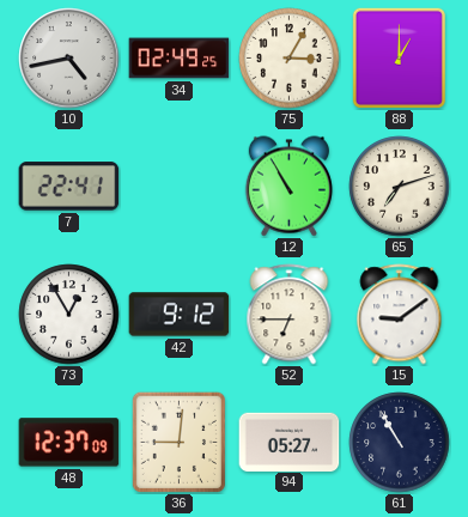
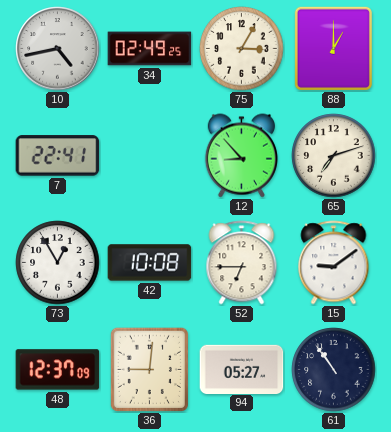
12: 10:55 -> 8:53 (241, 156)
42: 9:12 -> 10:08 (150, 263)
61: 10:55 -> 10:54 (334, 370)
